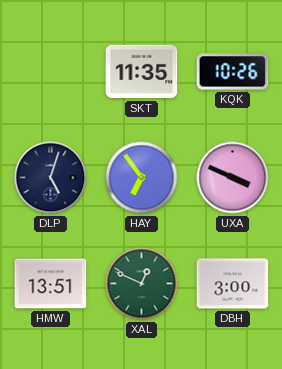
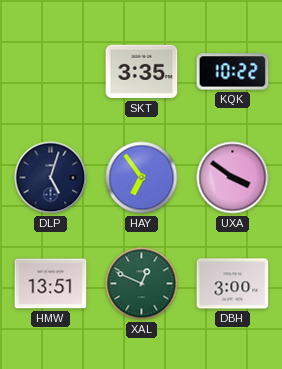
SKT: 11:35 -> 3:35 (142, 72)
KQK: 10:26 -> 10:22 (233, 72)
UXA: 3:49 -> 3:51 (233, 178)
